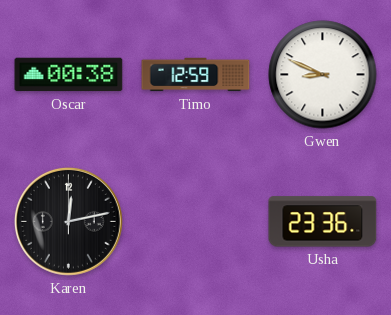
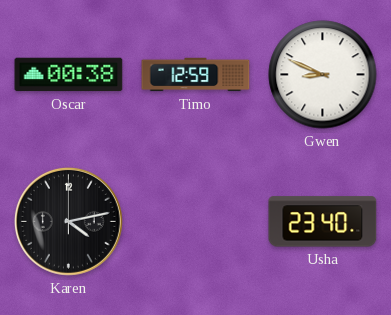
Karen: 12:13 -> 4:13 (68, 221)
Usha: 23:36 -> 23:40 (323, 222)
